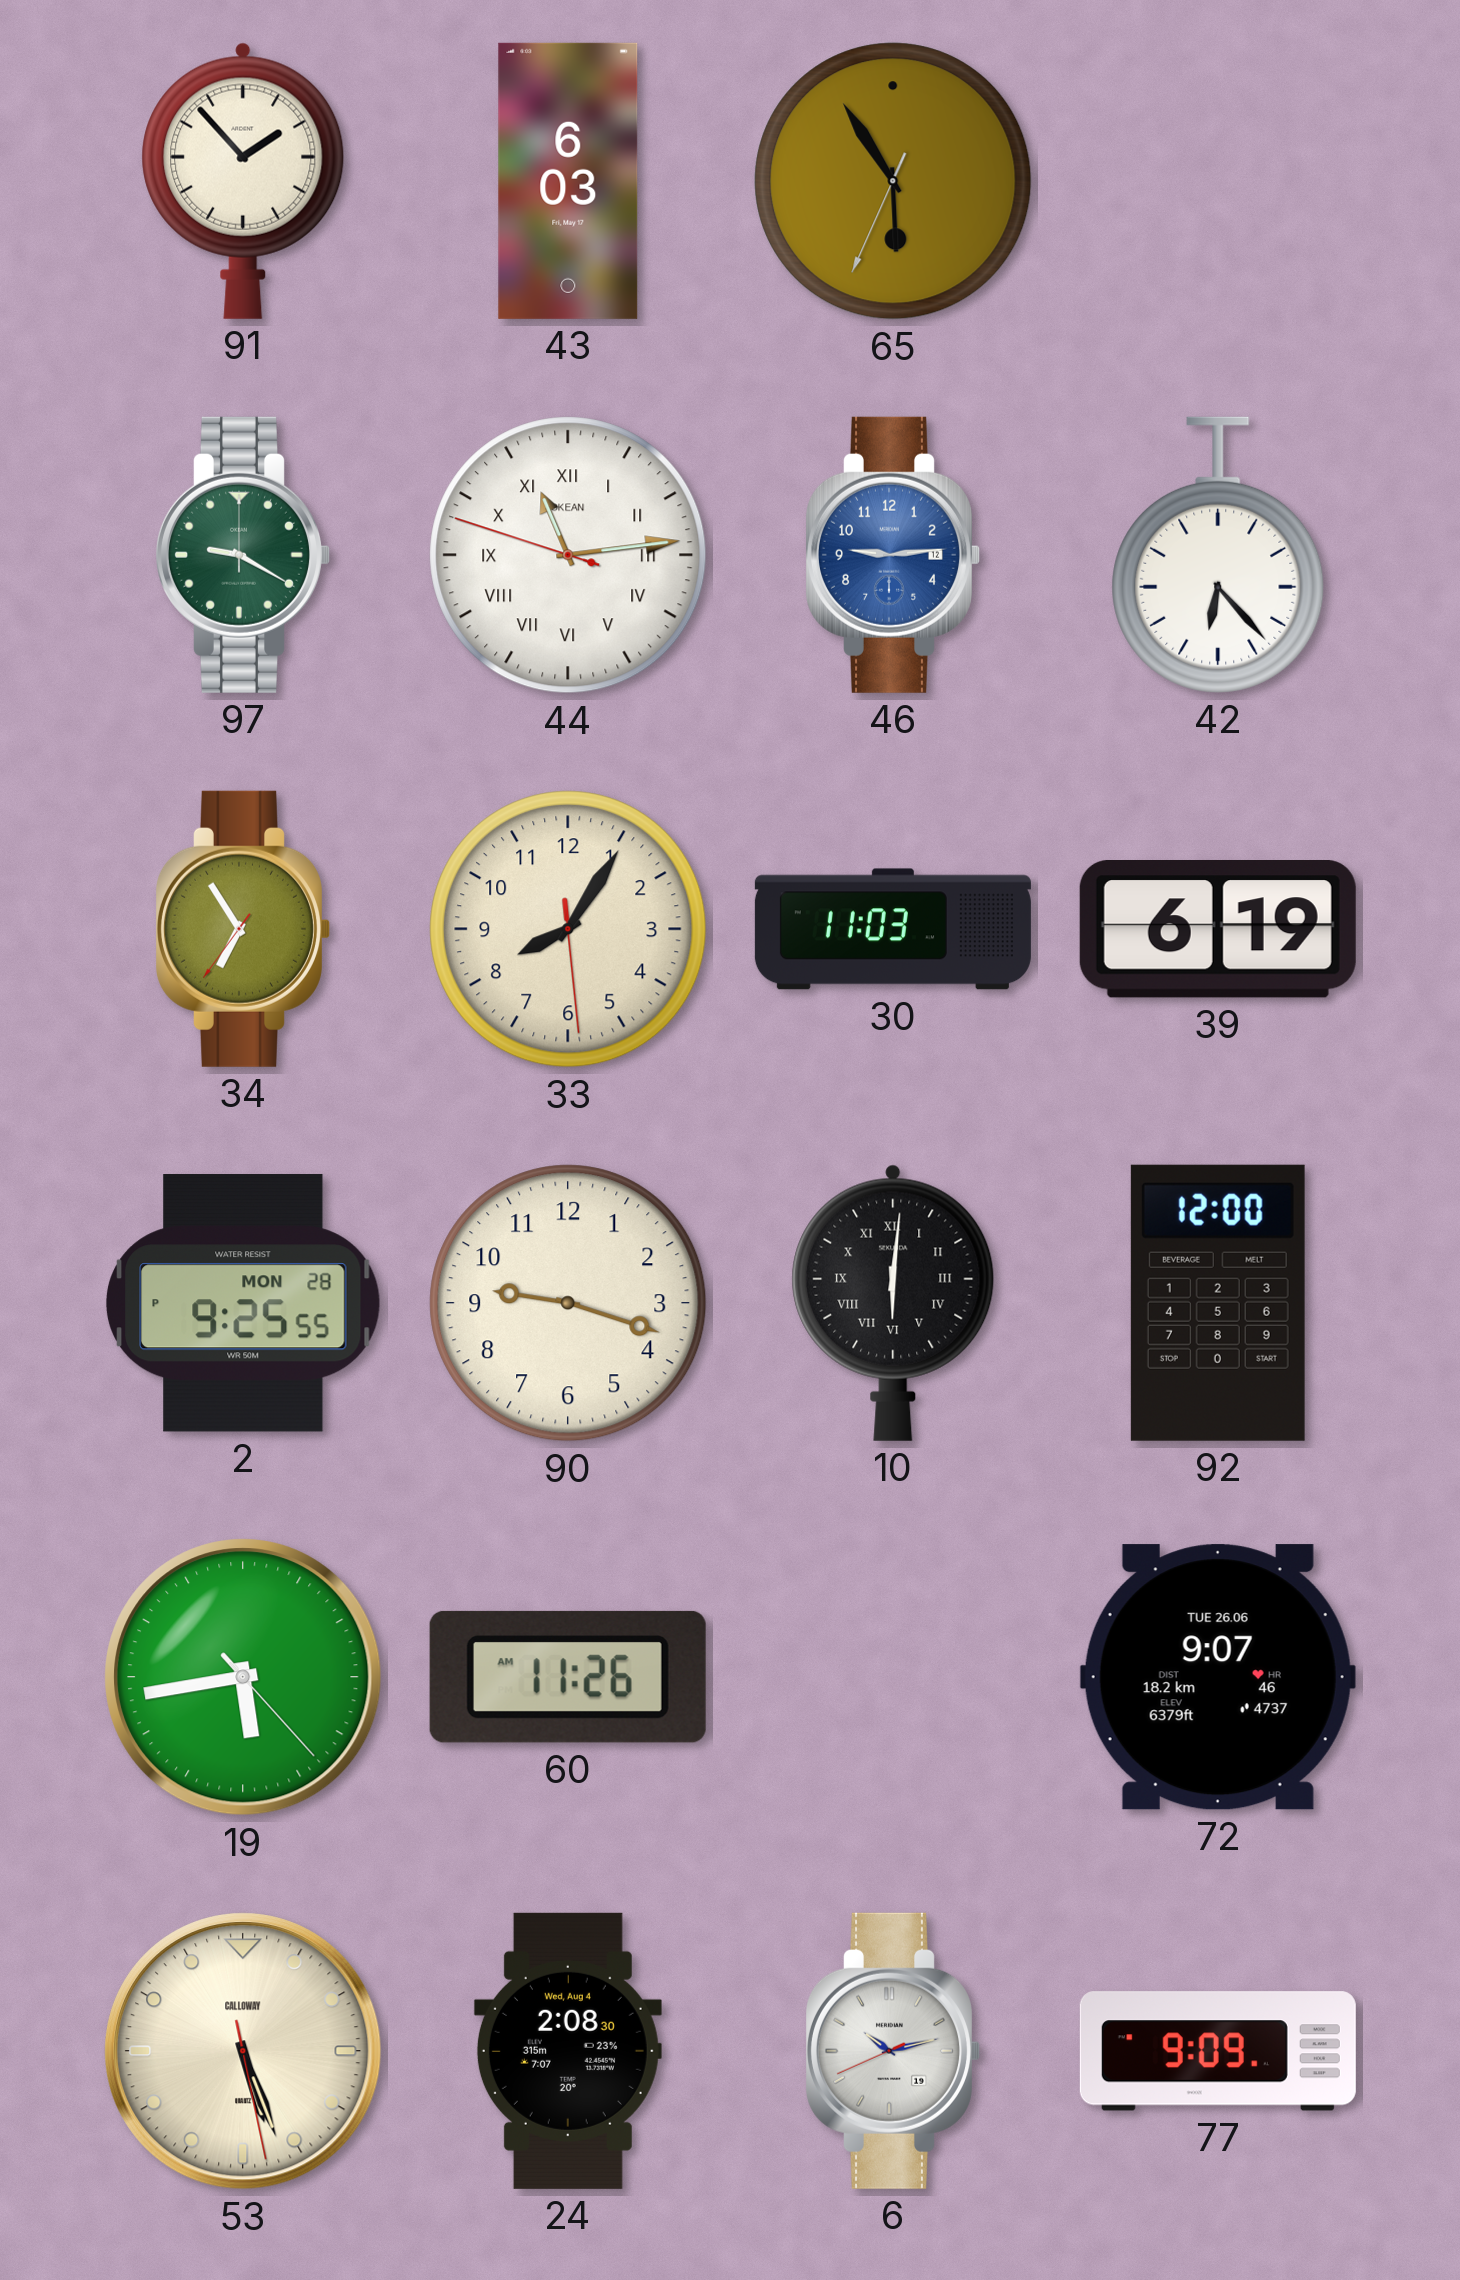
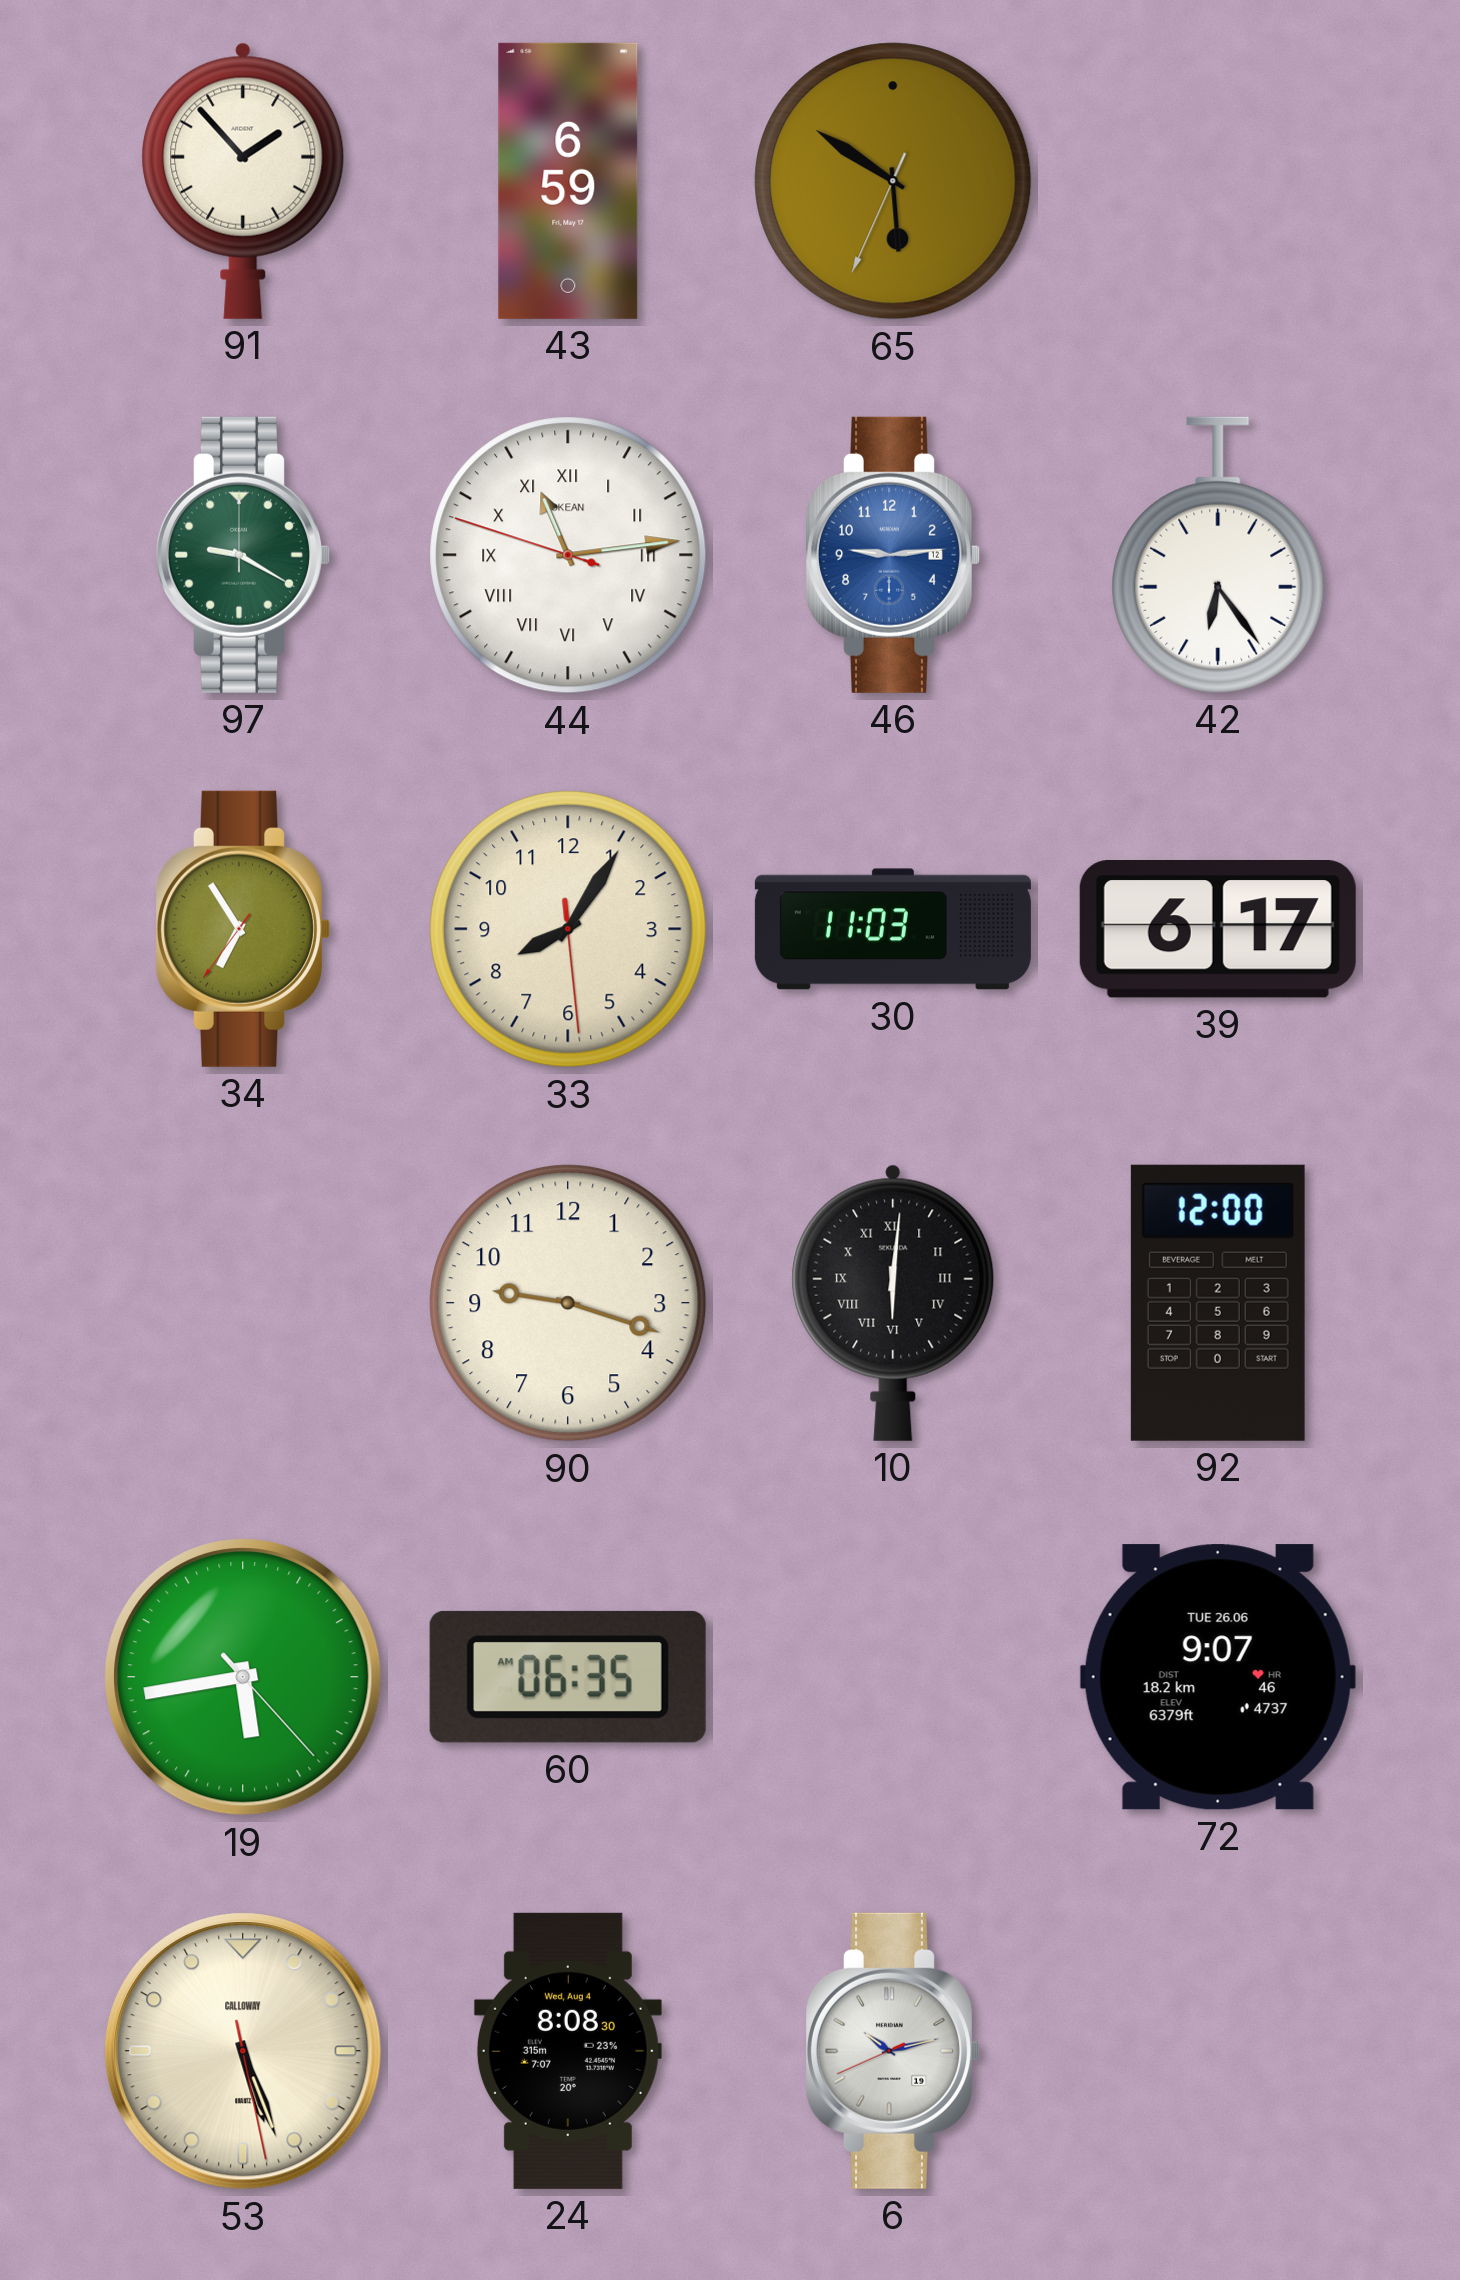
43: 6:03 -> 6:59 (568, 181)
65: 5:54 -> 5:50 (893, 181)
42: 6:23 -> 6:24 (1218, 555)
39: 6:19 -> 6:17 (1218, 930)
2: 9:25 -> none (244, 1304)
60: 11:26 -> 06:35 (568, 1677)
24: 2:08 -> 8:08 (568, 2051)
77: 9:09 -> none (1218, 2051)
